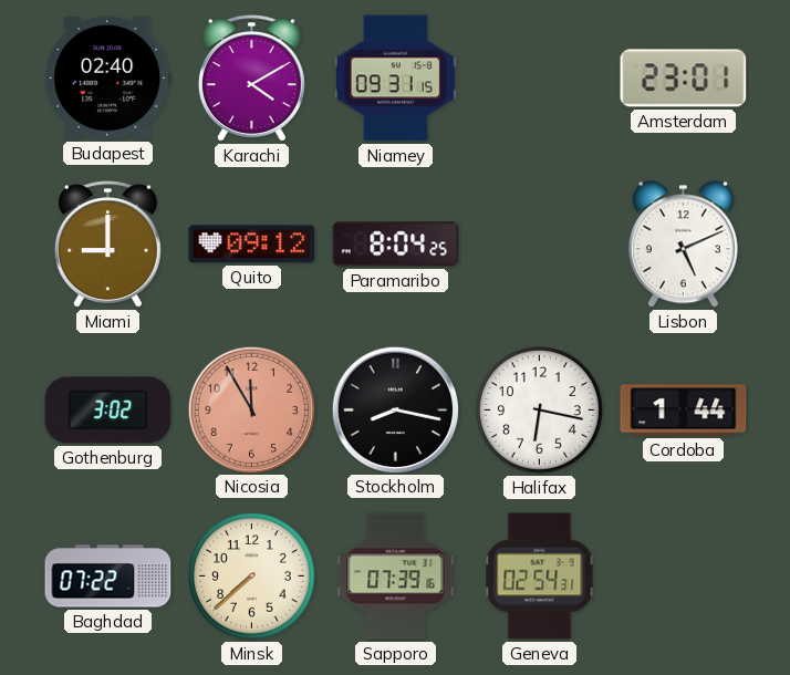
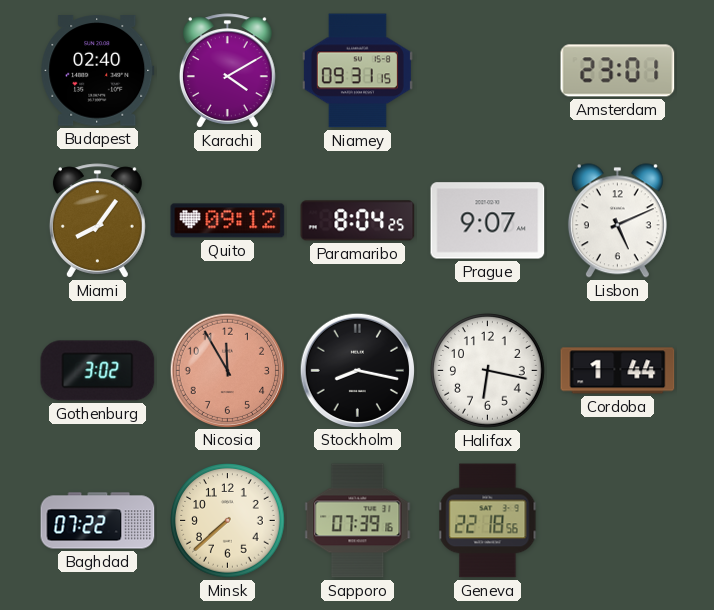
Miami: 9:00 -> 8:06 (97, 221)
Prague: none -> 9:07 (488, 221)
Geneva: 02:54 -> 22:18 (488, 521)
